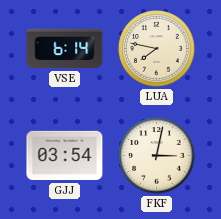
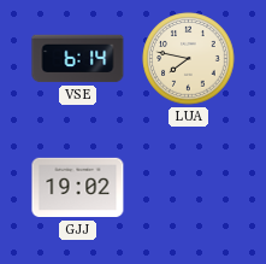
GJJ: 03:54 -> 19:02 (78, 188)
FKF: 3:02 -> none (157, 156)
